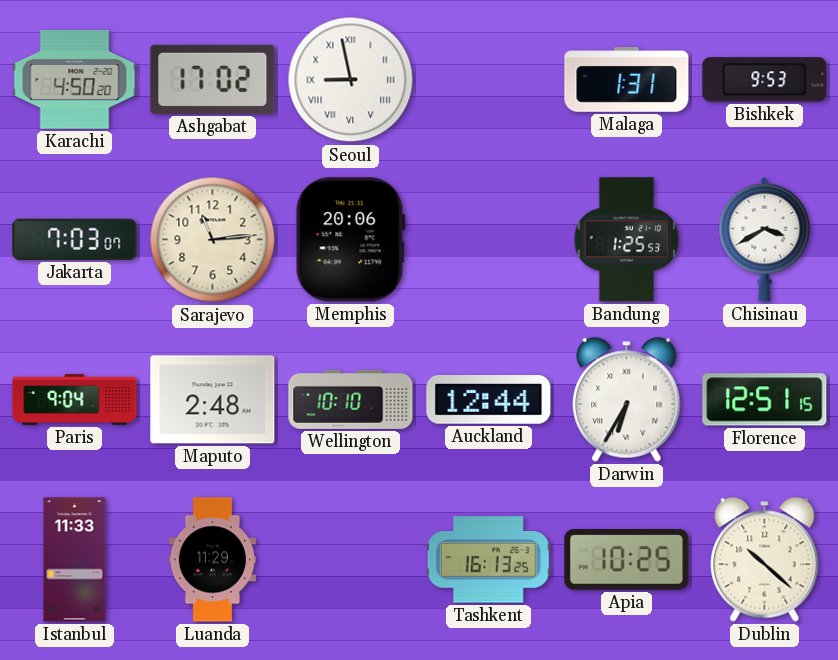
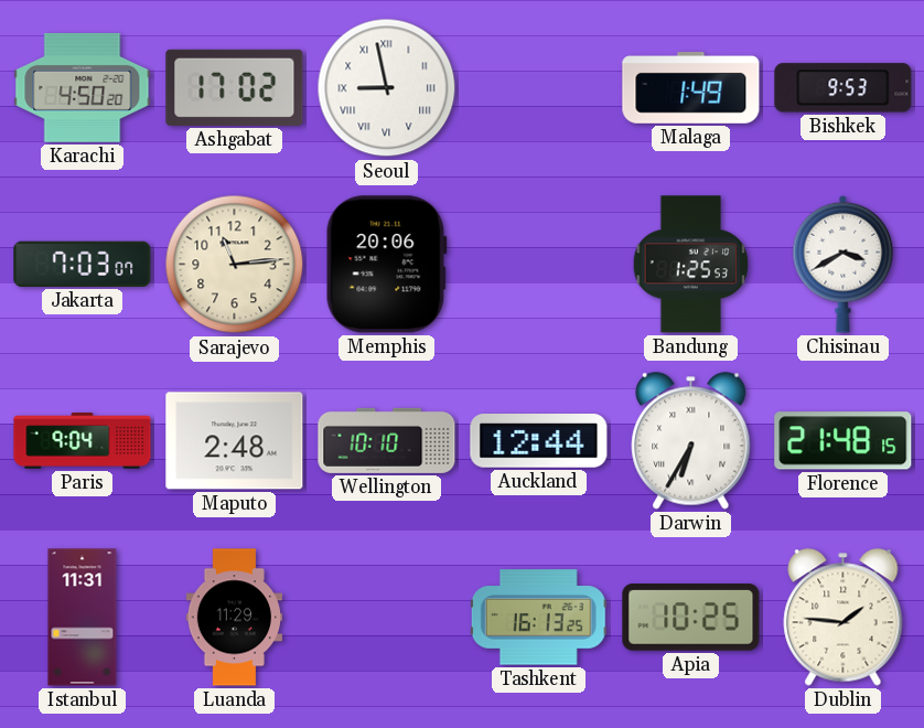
Malaga: 1:31 -> 1:49 (691, 88)
Florence: 12:51 -> 21:48 (844, 441)
Istanbul: 11:33 -> 11:31 (83, 618)
Dublin: 10:22 -> 1:46 (844, 618)
